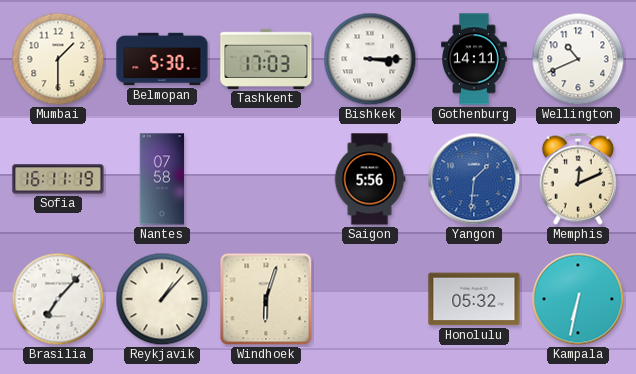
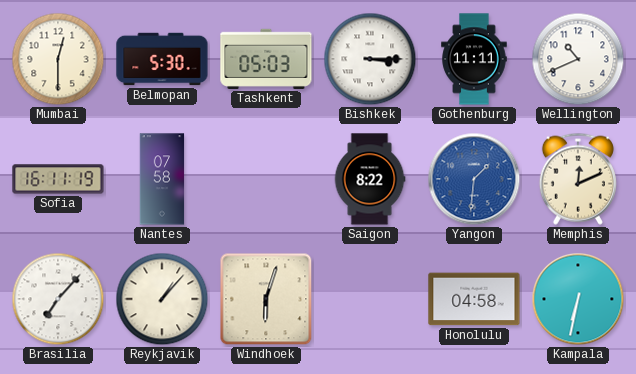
Mumbai: 1:30 -> 12:30 (58, 59)
Tashkent: 17:03 -> 05:03 (266, 59)
Gothenburg: 14:11 -> 11:11 (474, 59)
Saigon: 5:56 -> 8:22 (370, 179)
Honolulu: 05:32 -> 04:58 (474, 299)
